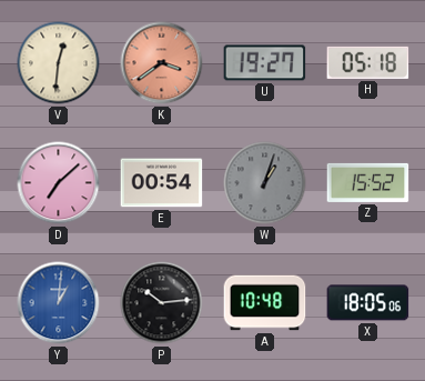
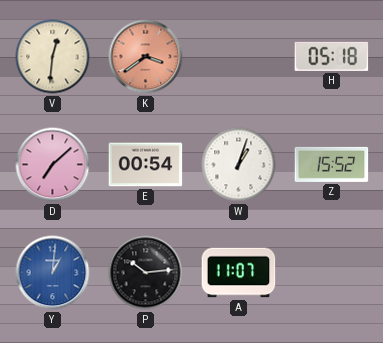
U: 19:27 -> none (265, 63)
W dial: grey -> white (239, 165)
A: 10:48 -> 11:07 (239, 273)
X: 18:05 -> none (368, 303)
